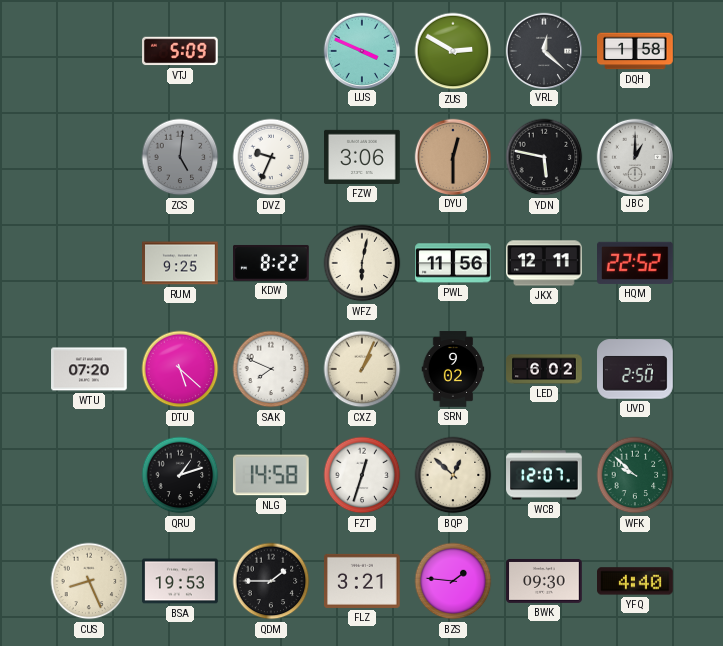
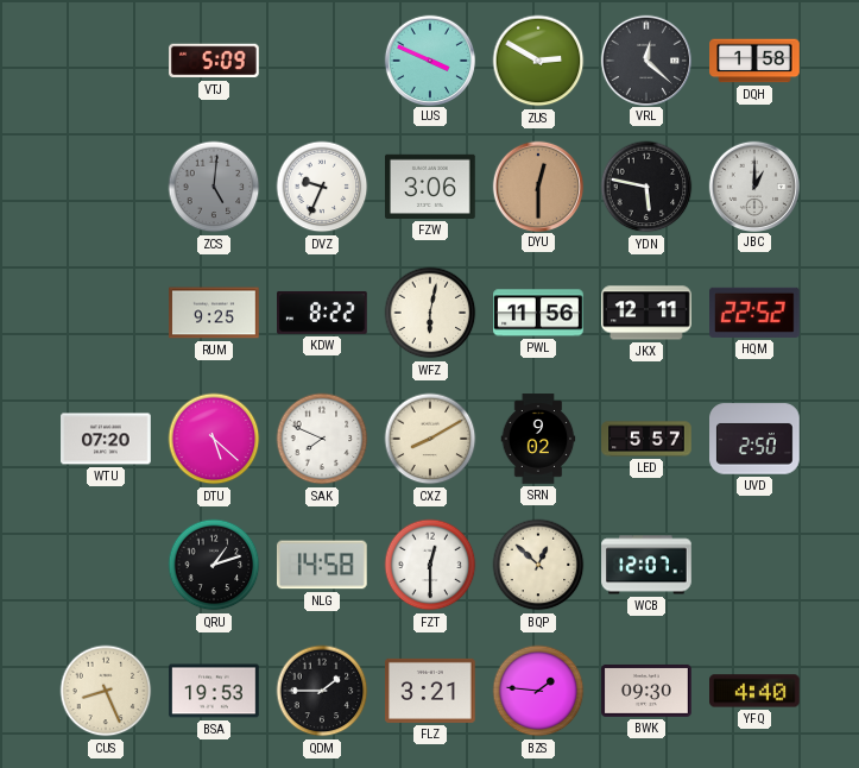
CXZ: 1:04 -> 8:10 (430, 439)
LED: 6:02 -> 5:57 (646, 439)
FZT: 12:33 -> 12:30 (430, 565)
WFK: 9:52 -> none (635, 475)
